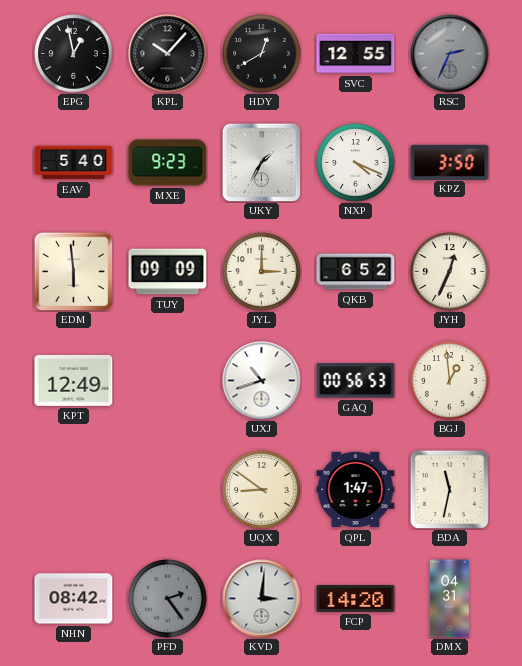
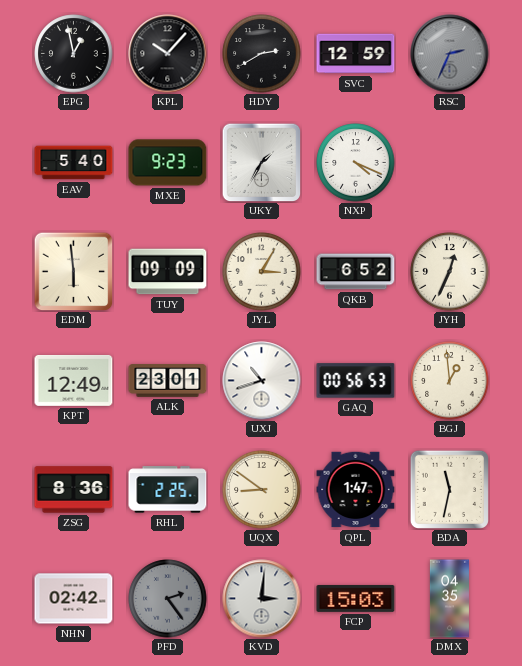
HDY: 12:40 -> 2:40 (262, 54)
SVC: 12:55 -> 12:59 (356, 54)
KPZ: 3:50 -> none (450, 162)
JYL: 3:00 -> 3:05 (262, 272)
ALK: none -> 23:01 (168, 381)
ZSG: none -> 8:36 (74, 490)
RHL: none -> 2:25 (168, 490)
NHN: 08:42 -> 02:42 (74, 599)
FCP: 14:20 -> 15:03 (356, 598)
DMX: 04:31 -> 04:35 (449, 599)
